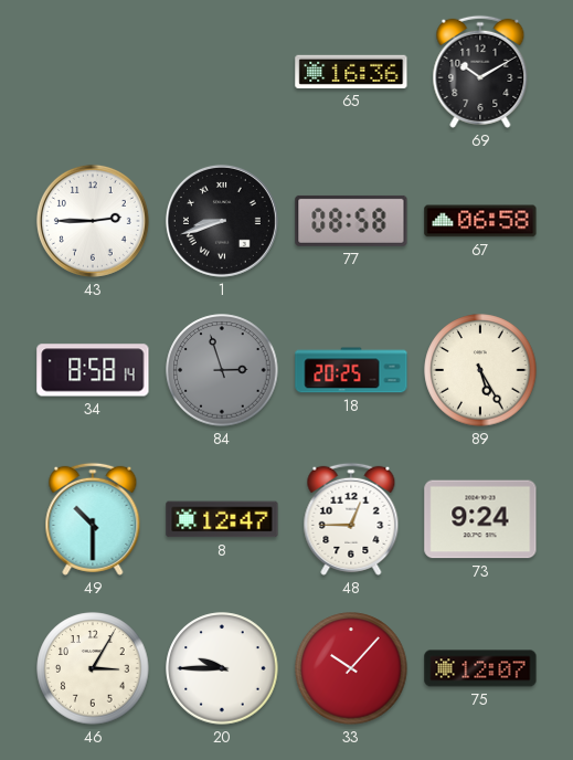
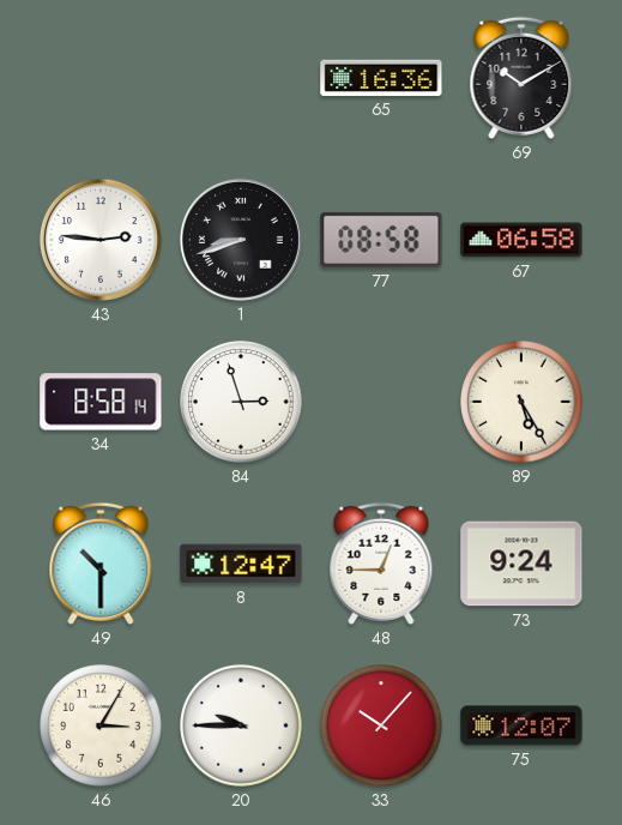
43: 2:45 -> 2:46 (101, 240)
84 dial: grey -> white (241, 402)
18: 20:25 -> none (351, 370)
